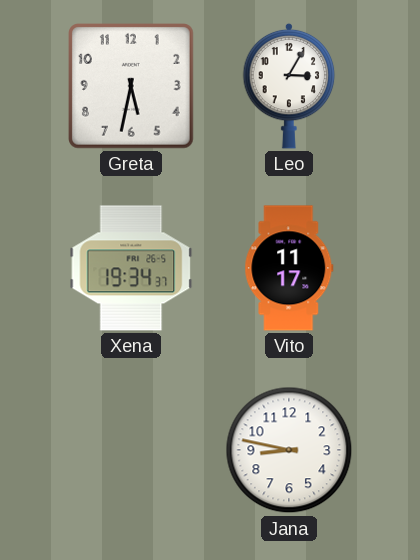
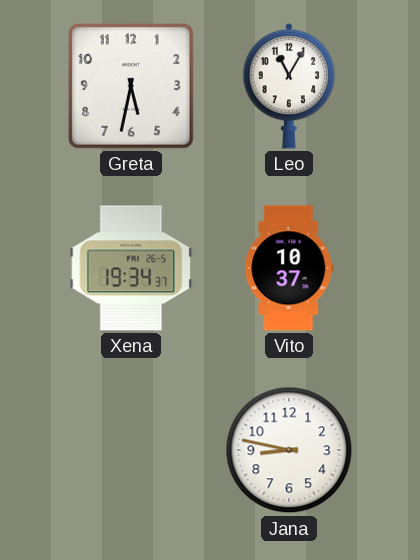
Leo: 3:05 -> 11:05 (289, 86)
Vito: 11:17 -> 10:37 (289, 268)
